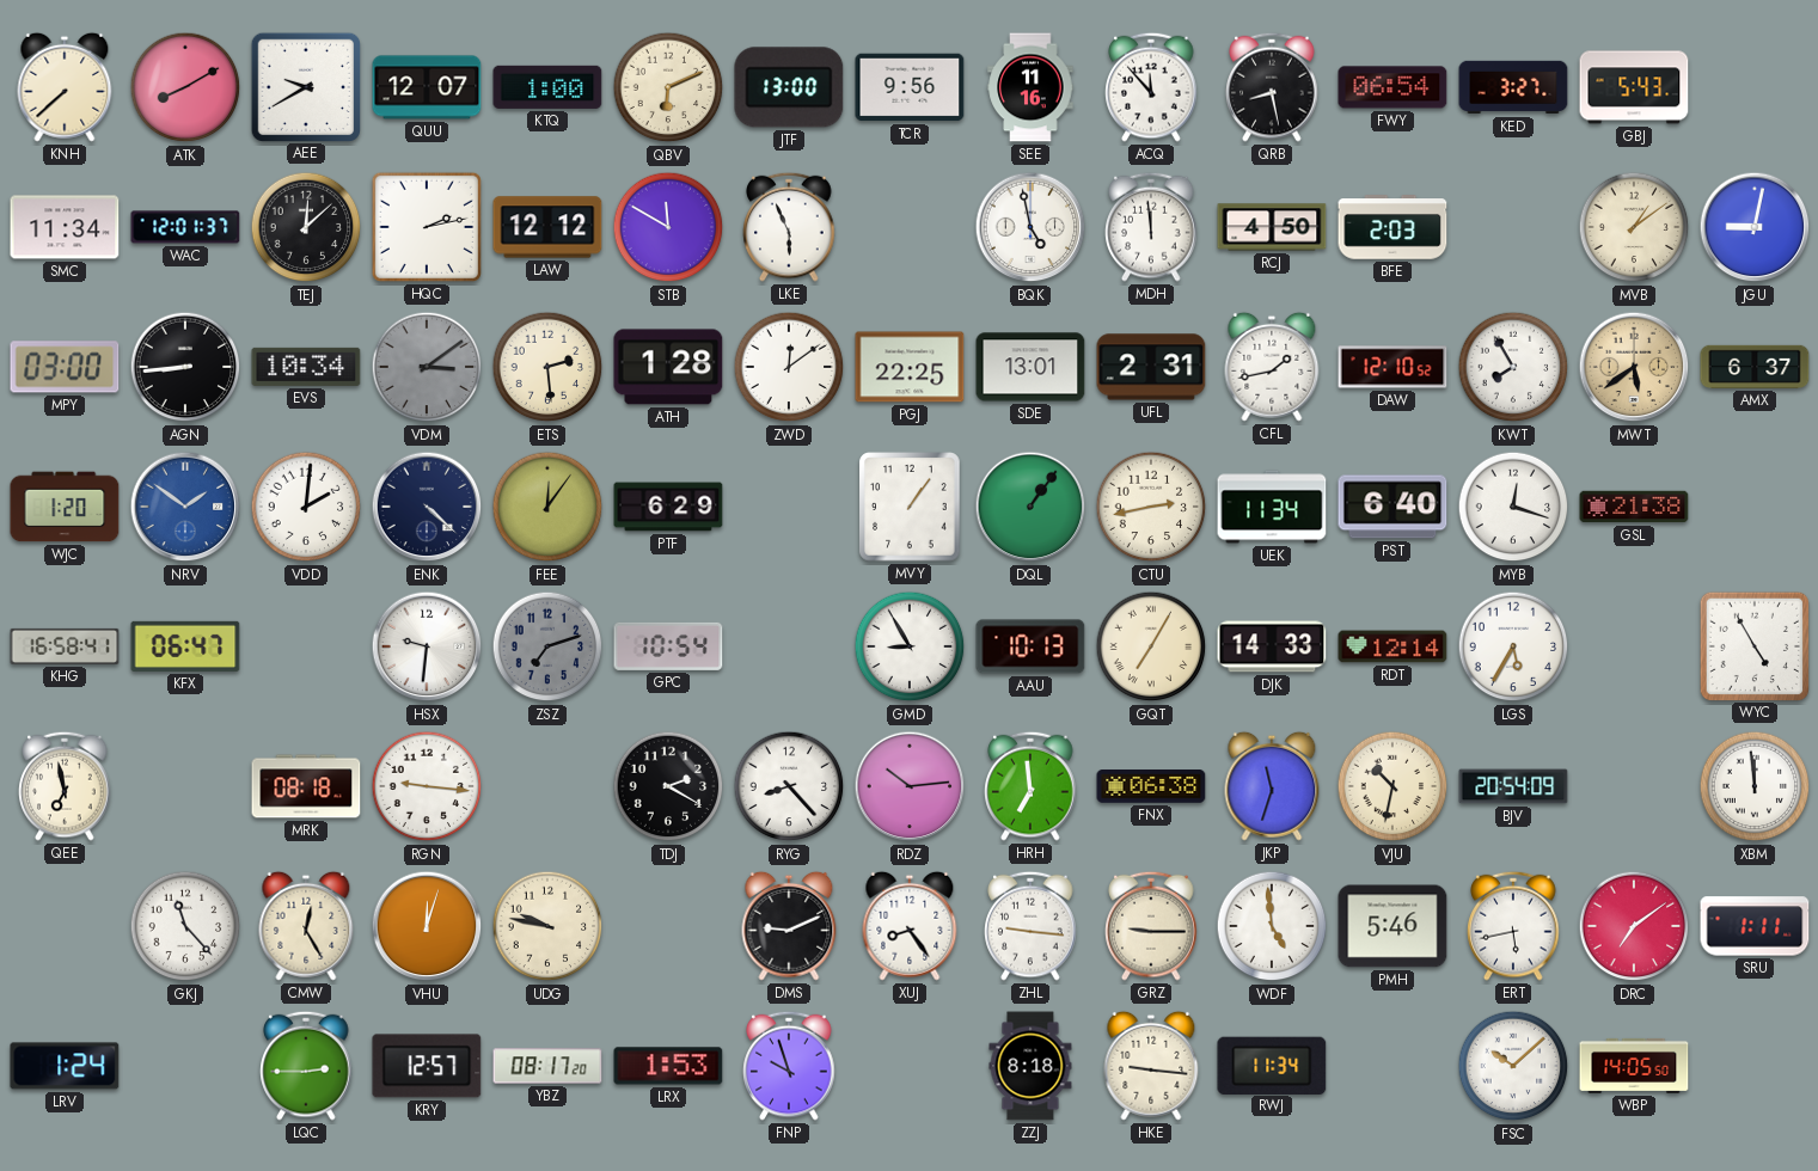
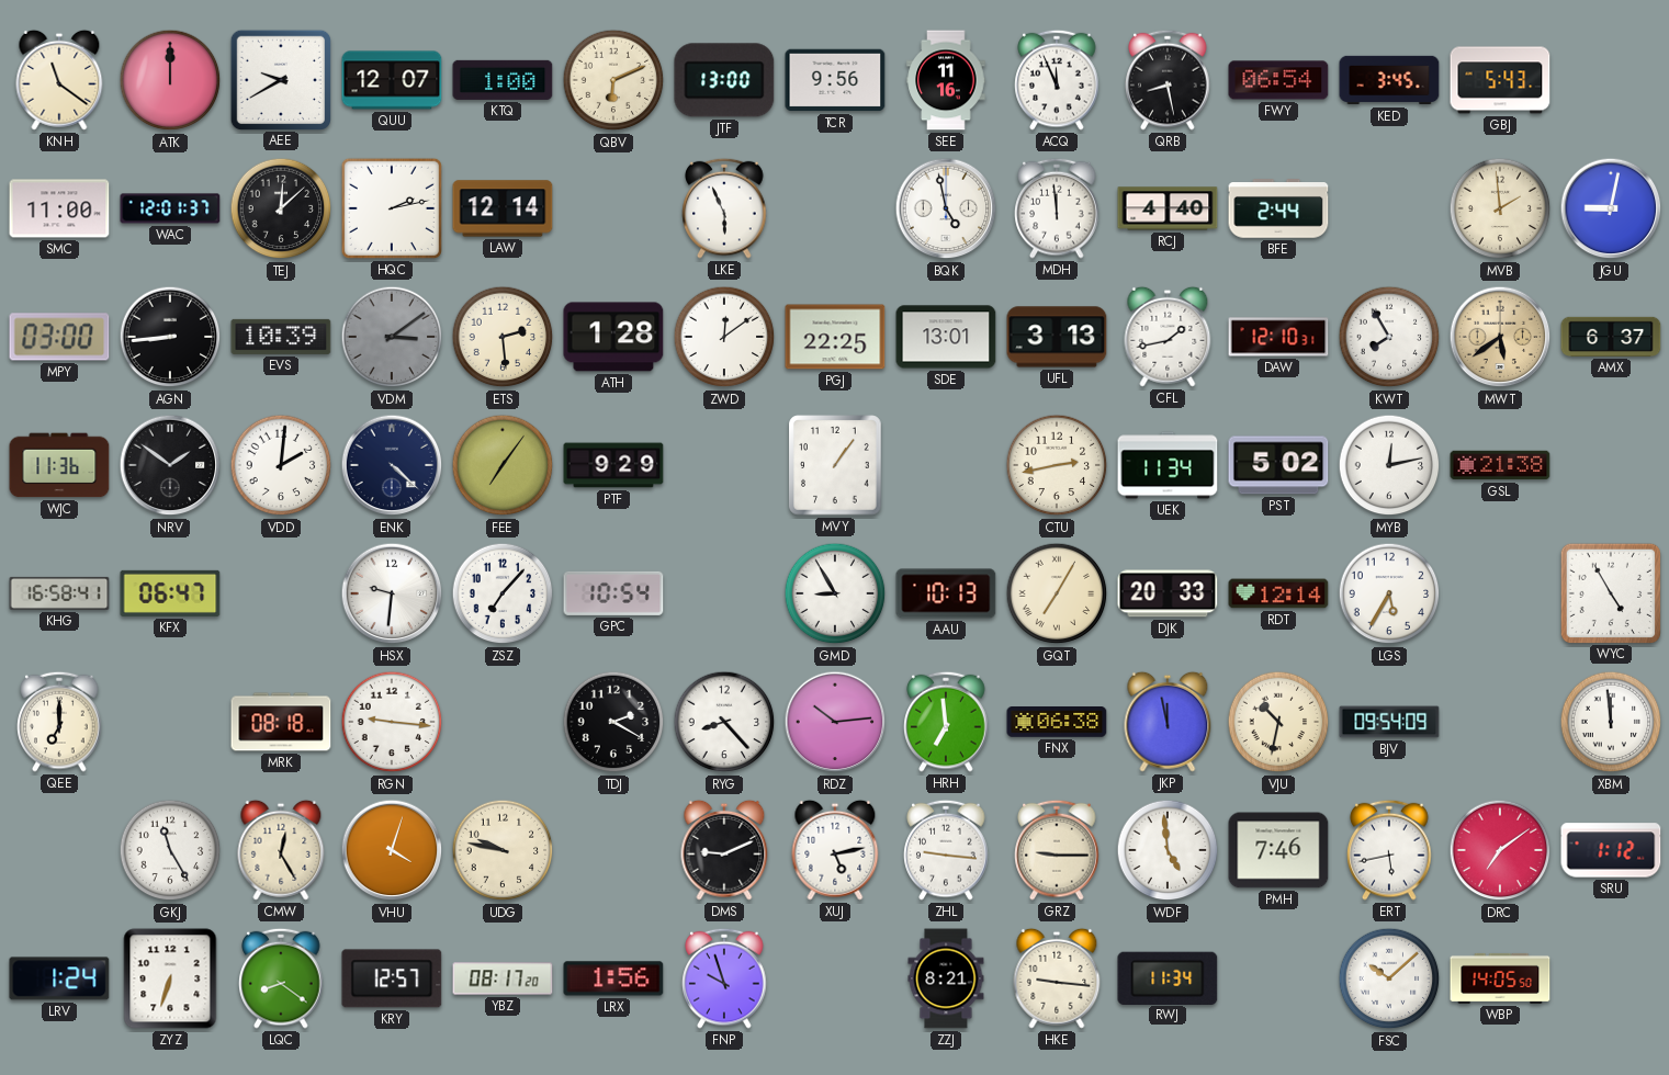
KNH: 7:38 -> 11:21 (59, 80)
ATK: 8:10 -> 12:00 (170, 80)
ACQ: 11:53 -> 11:56 (1057, 80)
KED: 3:27 -> 3:45 (1389, 80)
SMC: 11:34 -> 11:00 (59, 208)
LAW: 12:12 -> 12:14 (503, 208)
STB: 11:50 -> none (668, 227)
RCJ: 4:50 -> 4:40 (1168, 208)
BFE: 2:03 -> 2:44 (1278, 208)
MVB: 1:09 -> 1:59 (1500, 208)
EVS: 10:34 -> 10:39 (281, 337)
UFL: 2:31 -> 3:13 (1057, 337)
DAW: 12:10:52 -> 12:10:31 (1278, 337)
WJC: 1:20 -> 11:36 (59, 465)
NRV dial: blue -> black (170, 465)
FEE: 12:06 -> 7:06 (503, 465)
PTF: 6:29 -> 9:29 (613, 465)
DQL: 1:06 -> none (1030, 507)
PST: 6:40 -> 5:02 (1278, 465)
MYB: 12:18 -> 12:13 (1389, 465)
ZSZ: 7:12 -> 7:07 (503, 593)
ZSZ dial: grey -> white (503, 593)
DJK: 14:33 -> 20:33 (1168, 593)
QEE: 6:58 -> 7:00 (59, 722)
JKP: 11:33 -> 11:58 (1168, 722)
BJV: 20:54 -> 09:54 (1389, 722)
GKJ: 11:23 -> 11:25 (170, 850)
VHU: 12:03 -> 4:03 (392, 850)
XUJ: 8:24 -> 5:13 (835, 850)
PMH: 5:46 -> 7:46 (1278, 850)
SRU: 1:11 -> 1:12 (1611, 850)
ZYZ: none -> 6:33 (170, 978)
LQC: 2:45 -> 8:21 (281, 978)
LRX: 1:53 -> 1:56 (613, 978)
ZZJ: 8:18 -> 8:21 (946, 978)
